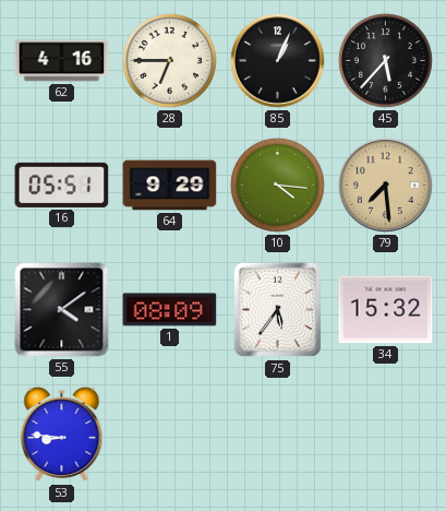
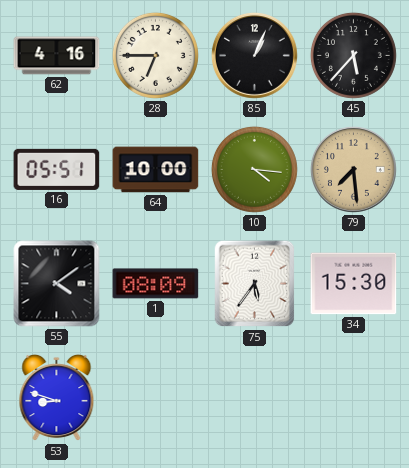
64: 9:29 -> 10:00 (156, 170)
34: 15:32 -> 15:30 (354, 284)
53: 8:46 -> 8:48 (57, 398)
